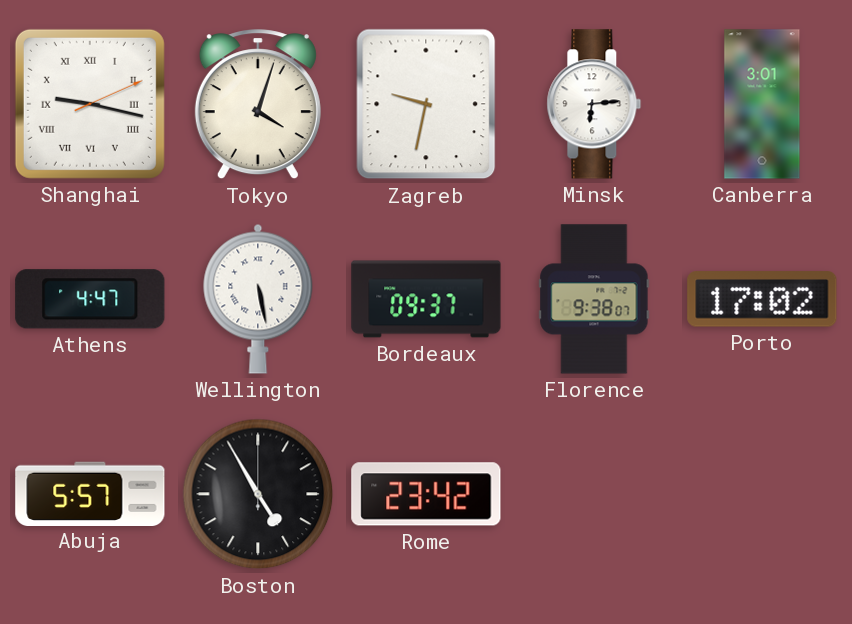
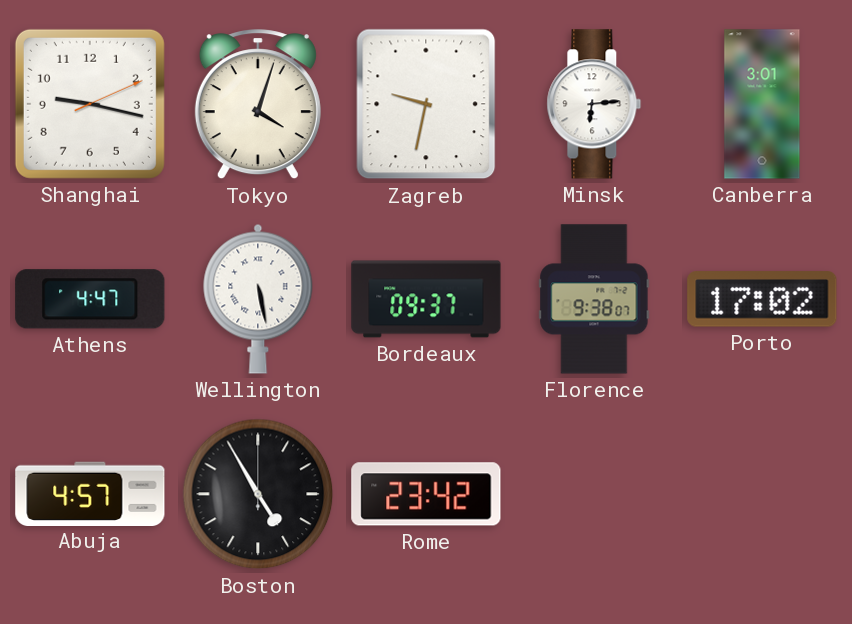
Shanghai numerals: Roman -> Arabic (90, 104)
Abuja: 5:57 -> 4:57 (90, 493)
